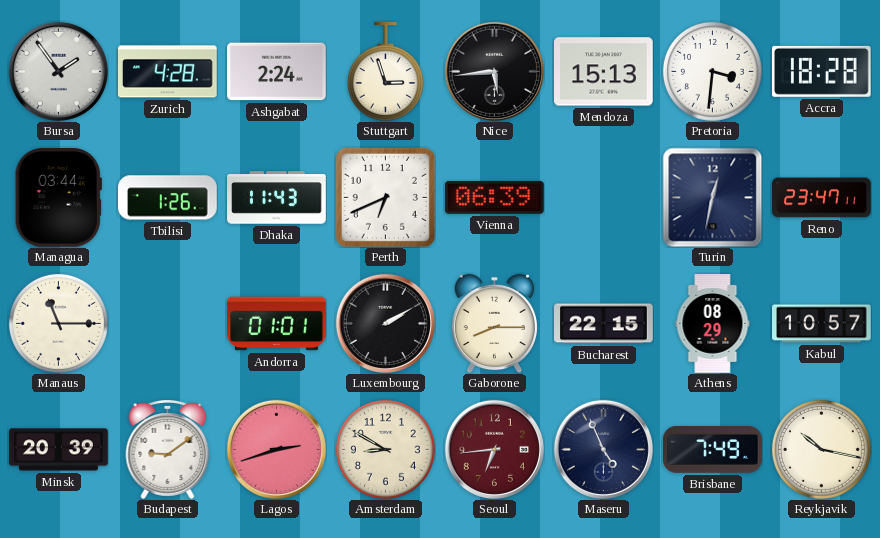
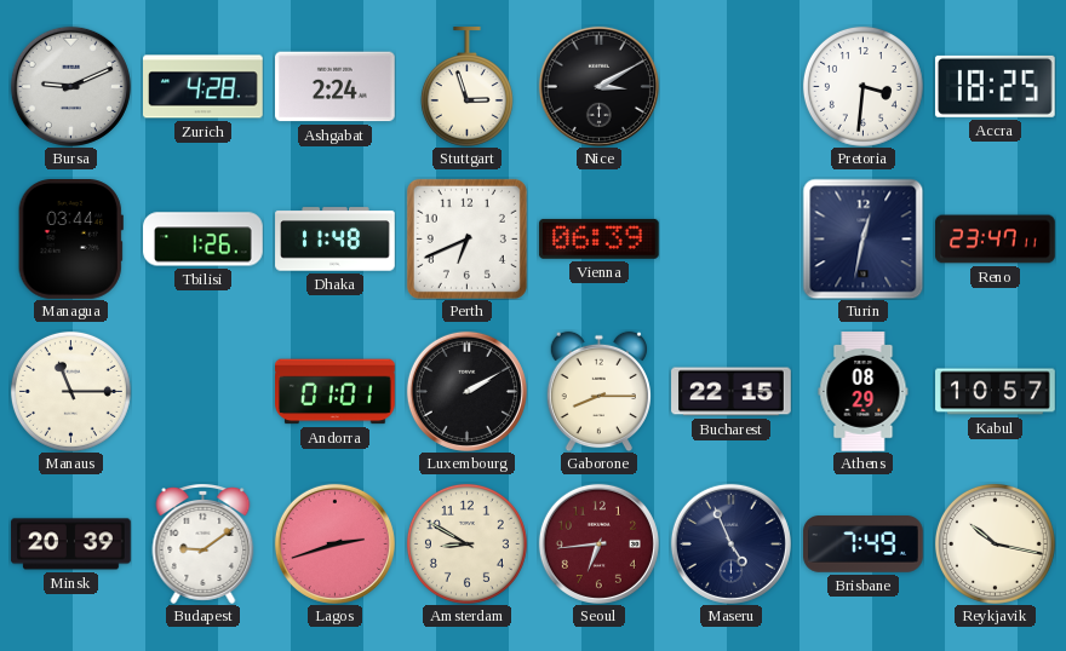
Bursa: 1:54 -> 9:11 (70, 86)
Nice: 5:44 -> 3:10 (598, 86)
Mendoza: 15:13 -> none (604, 72)
Accra: 18:28 -> 18:25 (995, 86)
Dhaka: 11:43 -> 11:48 (336, 240)
